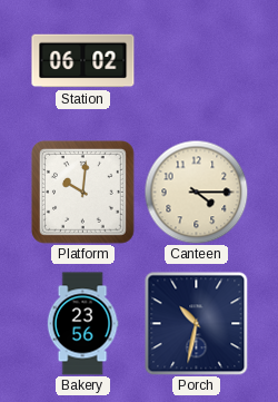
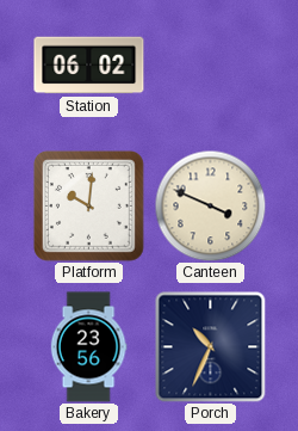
Canteen: 4:15 -> 3:49 (210, 205)
Porch: 10:32 -> 10:34 (210, 346)
